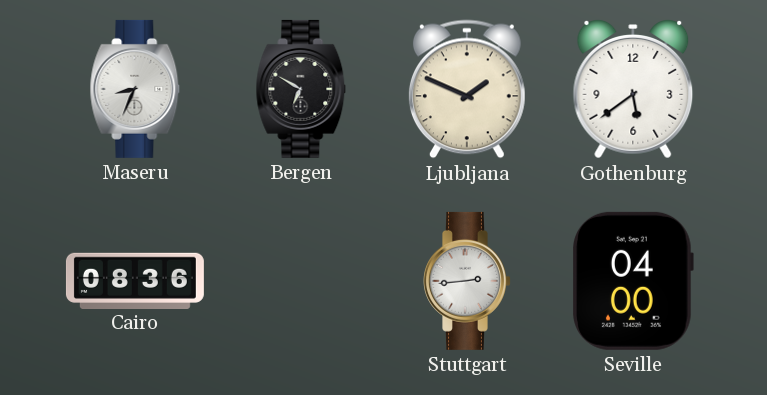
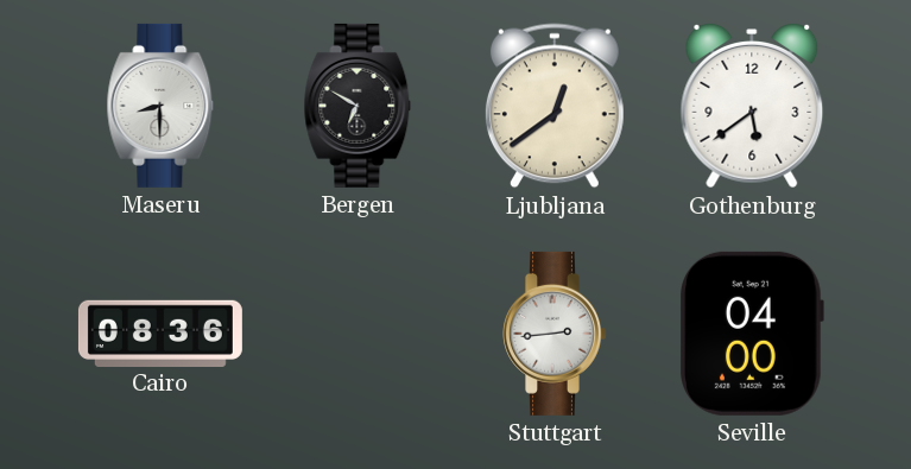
Maseru: 8:34 -> 8:30 (160, 106)
Ljubljana: 1:49 -> 12:39 (555, 106)
